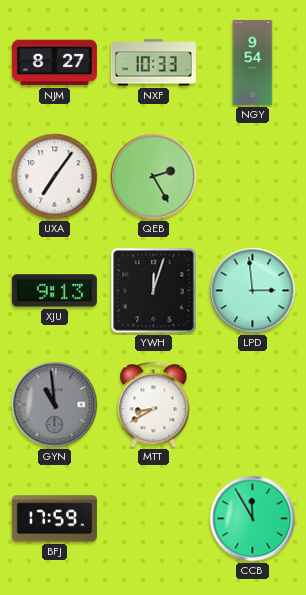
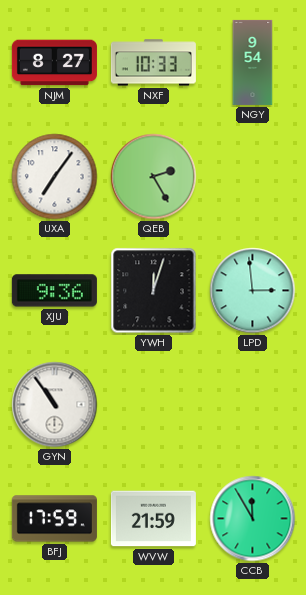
XJU: 9:13 -> 9:36 (54, 291)
GYN: 10:59 -> 10:54 (55, 405)
GYN dial: grey -> white (55, 405)
MTT: 8:40 -> none (154, 405)
WVW: none -> 21:59 (153, 519)
